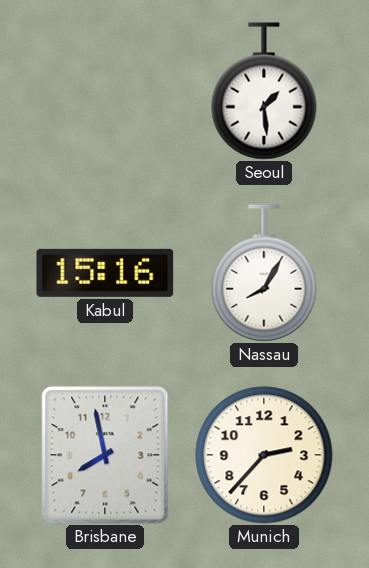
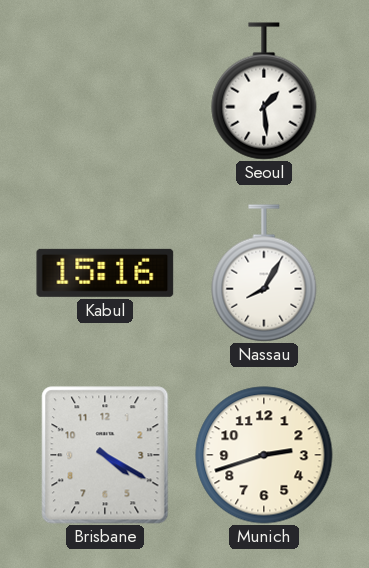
Brisbane: 7:58 -> 4:20 (105, 455)
Munich: 2:37 -> 2:42 (264, 455)
